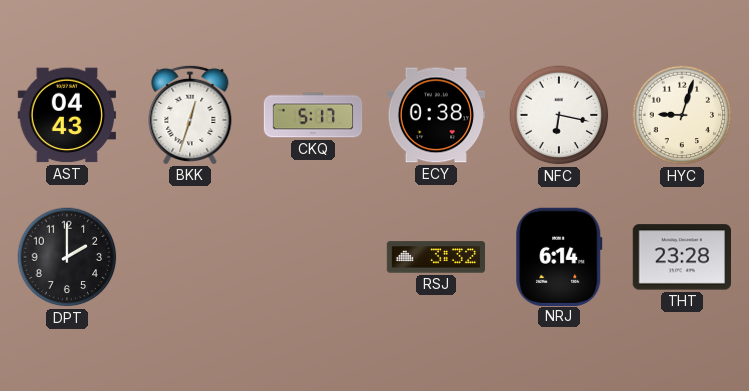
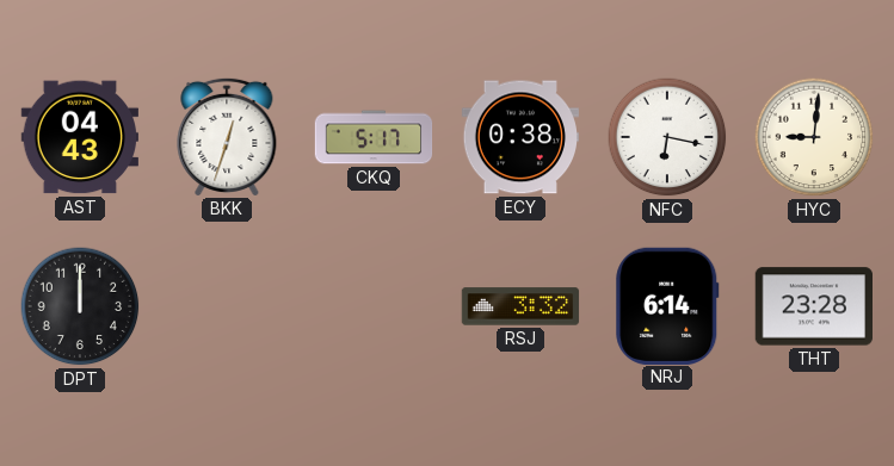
HYC: 9:03 -> 9:01 (814, 137)
DPT: 2:00 -> 12:00 (80, 306)
